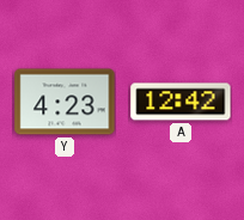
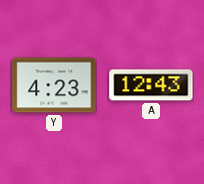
A: 12:42 -> 12:43 (151, 85)
